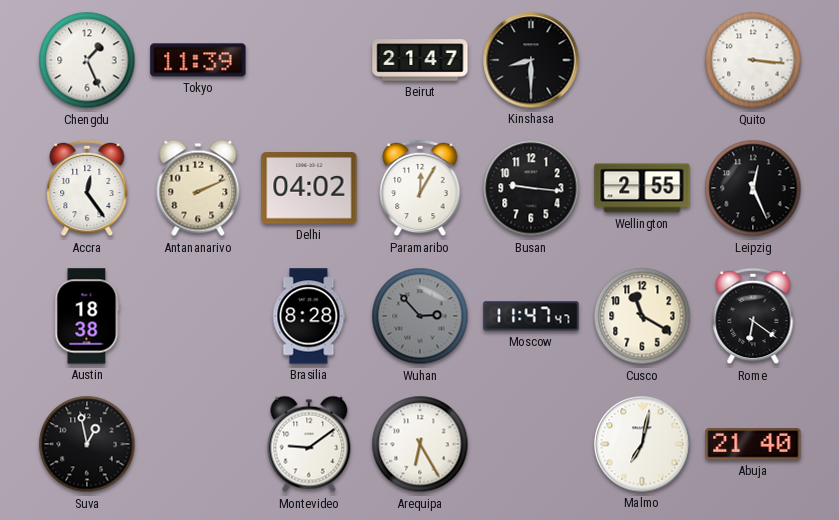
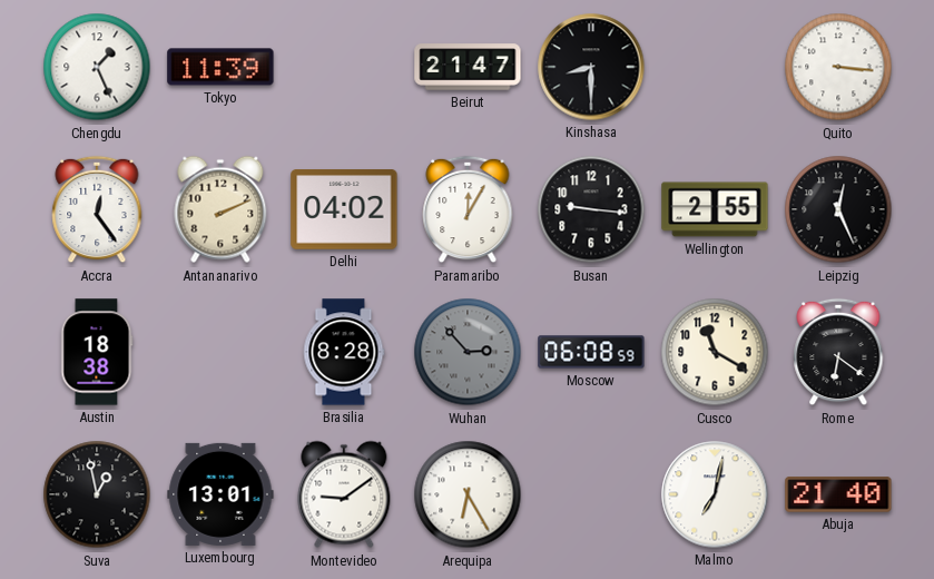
Moscow: 11:47 -> 06:08 (591, 352)
Luxembourg: none -> 13:01 (220, 494)
